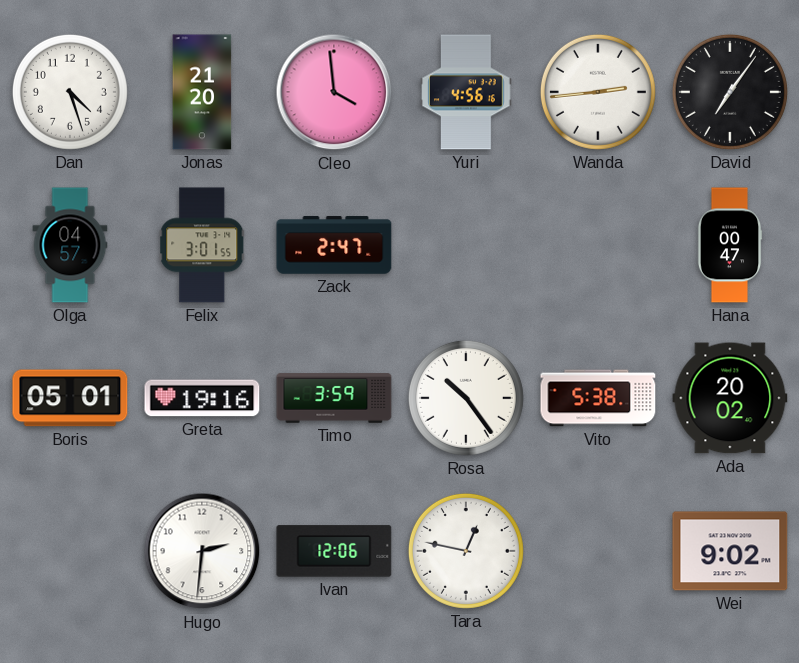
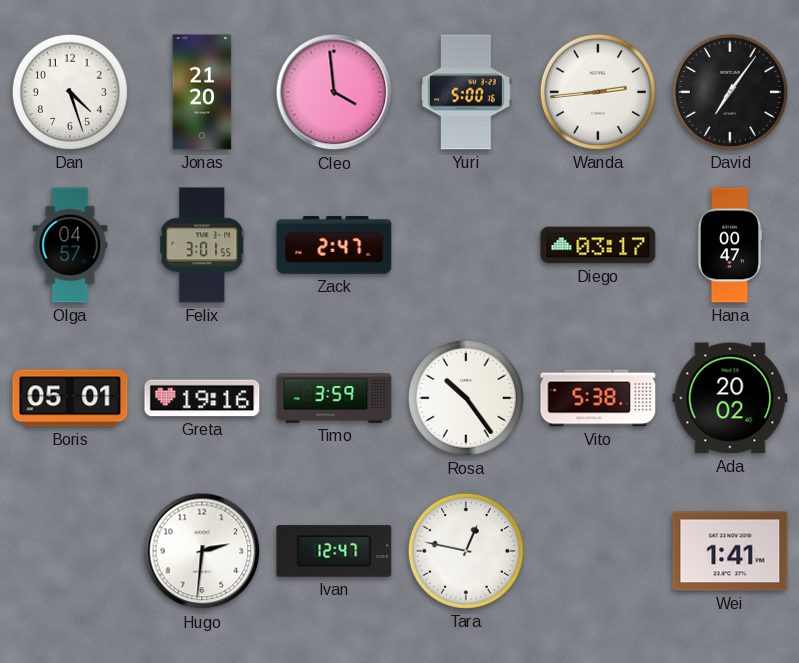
Yuri: 4:56 -> 5:00 (466, 92)
Diego: none -> 03:17 (598, 245)
Ivan: 12:06 -> 12:47 (334, 551)
Wei: 9:02 -> 1:41 (730, 551)
